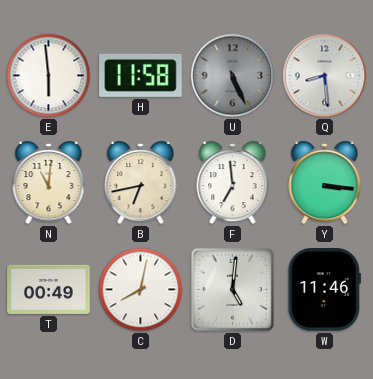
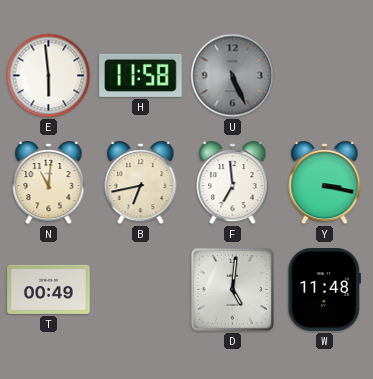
Q: 8:29 -> none (325, 76)
Y: 3:16 -> 3:17 (325, 183)
C: 8:02 -> none (141, 290)
W: 11:46 -> 11:48 (324, 290)
